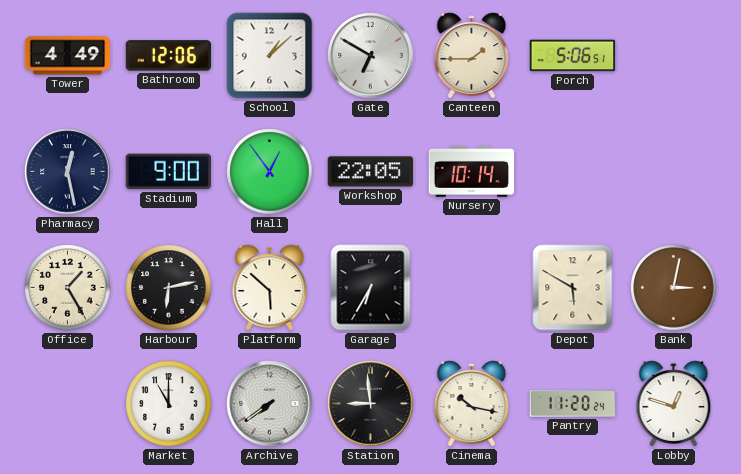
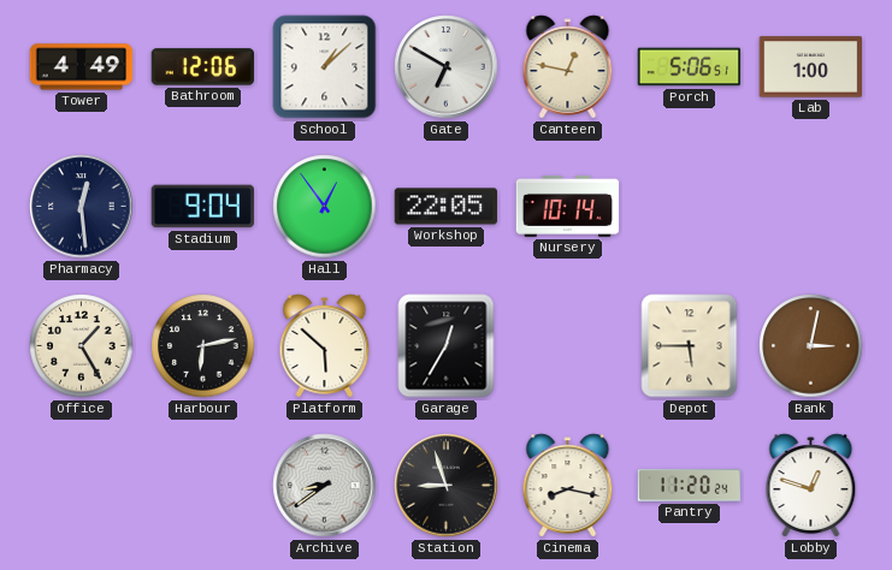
Canteen: 1:45 -> 12:47 (568, 67)
Lab: none -> 1:00 (811, 67)
Pharmacy: 12:28 -> 12:29 (82, 207)
Stadium: 9:00 -> 9:04 (203, 207)
Garage: 6:35 -> 12:35 (447, 346)
Depot: 5:50 -> 5:45 (690, 346)
Market: 11:00 -> none (169, 404)
Archive: 7:39 -> 8:39 (325, 486)
Station: 8:59 -> 8:57 (447, 486)
Cinema: 10:17 -> 8:17 (568, 486)
